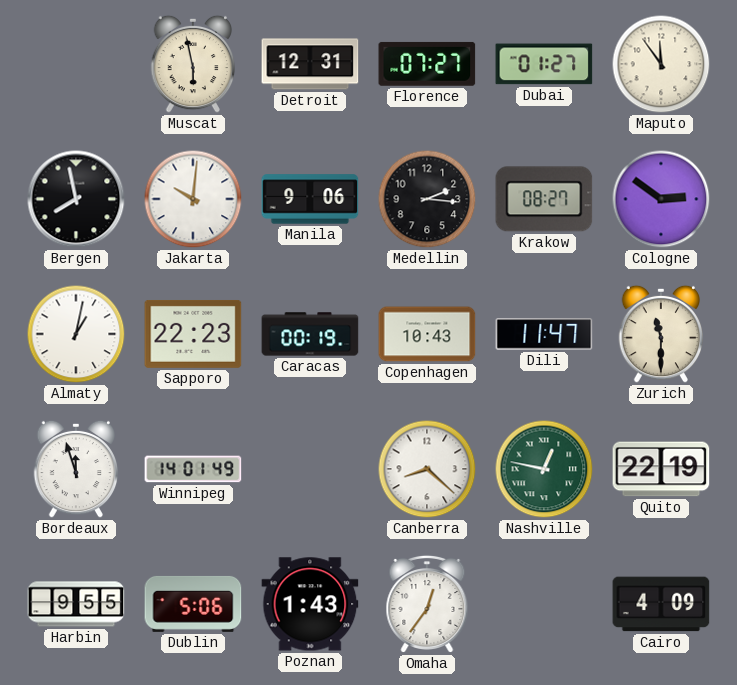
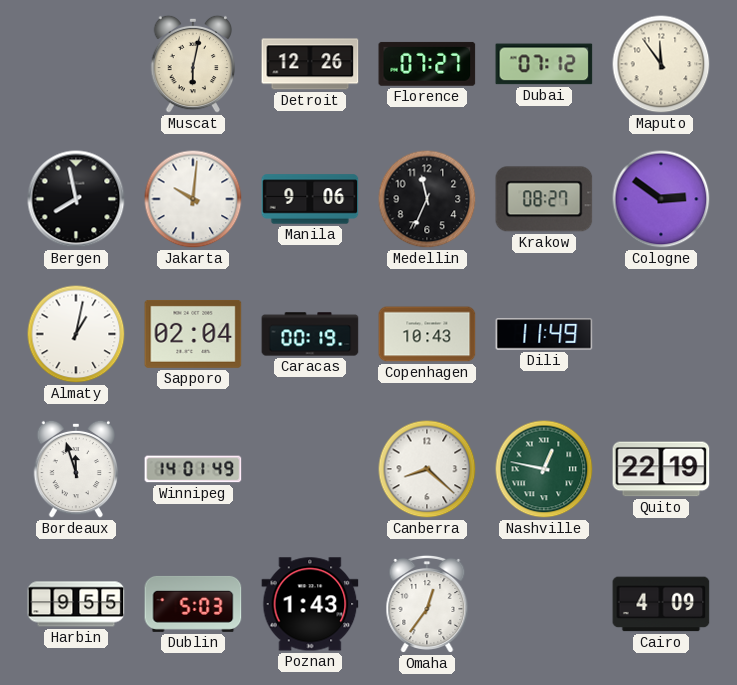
Muscat: 5:58 -> 6:02 (193, 64)
Detroit: 12:31 -> 12:26 (310, 64)
Dubai: 01:27 -> 07:12 (544, 64)
Medellin: 2:16 -> 11:34 (427, 199)
Sapporo: 22:23 -> 02:04 (193, 334)
Dili: 11:47 -> 11:49 (544, 334)
Zurich: 11:30 -> none (661, 334)
Dublin: 5:06 -> 5:03 (193, 604)
